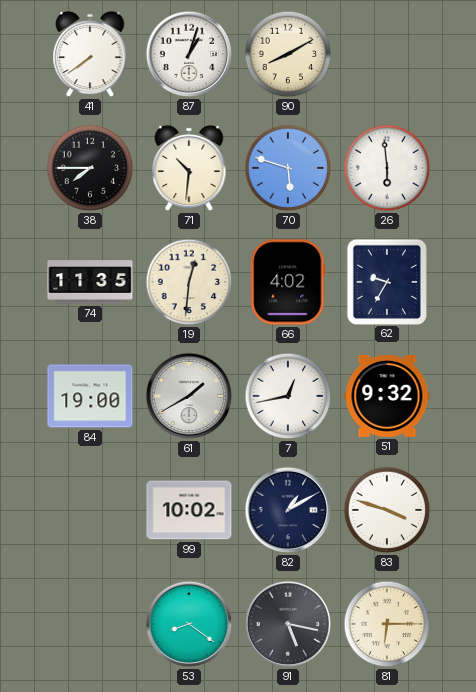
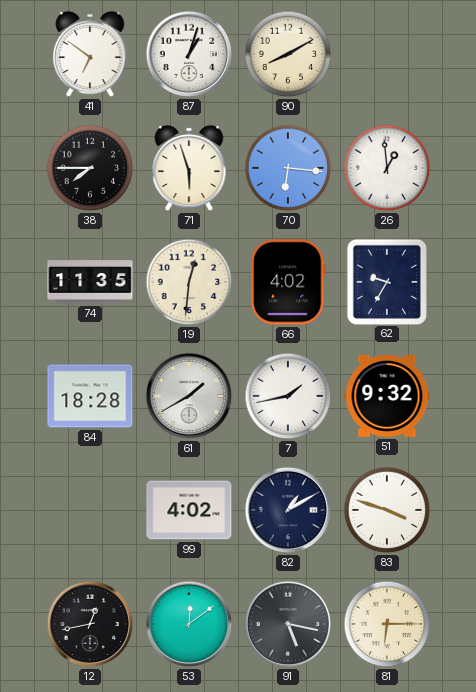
41: 7:39 -> 6:51 (90, 54)
71: 10:31 -> 5:57 (189, 168)
70: 5:48 -> 6:16 (288, 168)
26: 5:59 -> 12:59 (387, 168)
84: 19:00 -> 18:28 (90, 396)
7: 12:43 -> 1:43 (288, 396)
99: 10:02 -> 4:02 (189, 510)
12: none -> 12:43 (90, 624)
53: 8:21 -> 12:09 (189, 624)
